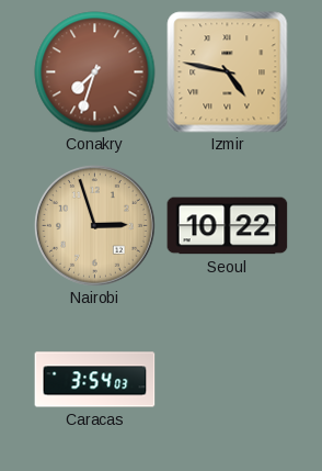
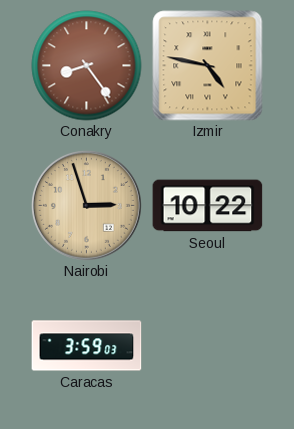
Conakry: 7:33 -> 8:24 (87, 66)
Caracas: 3:54 -> 3:59 (87, 346)
